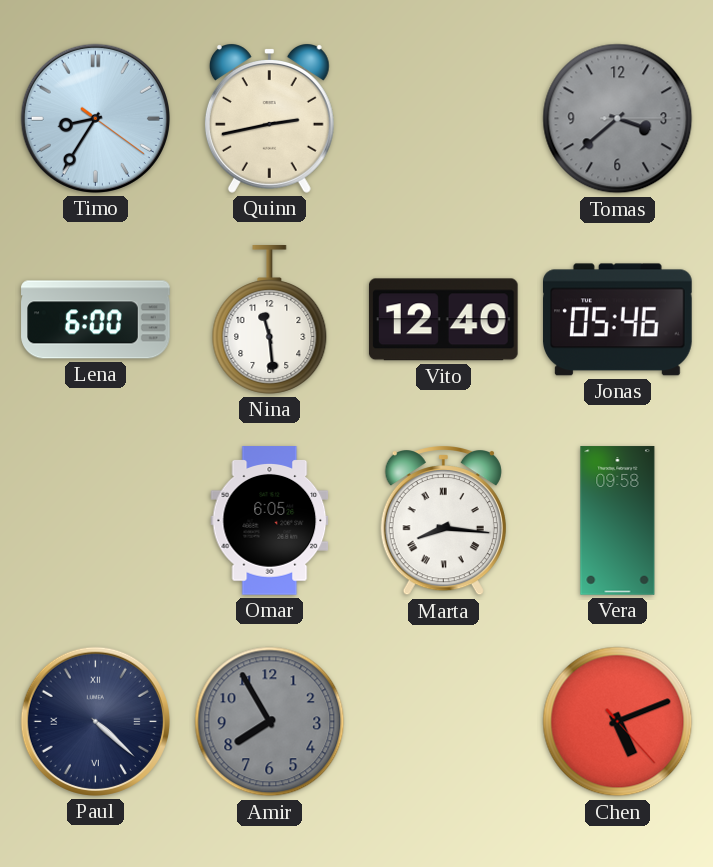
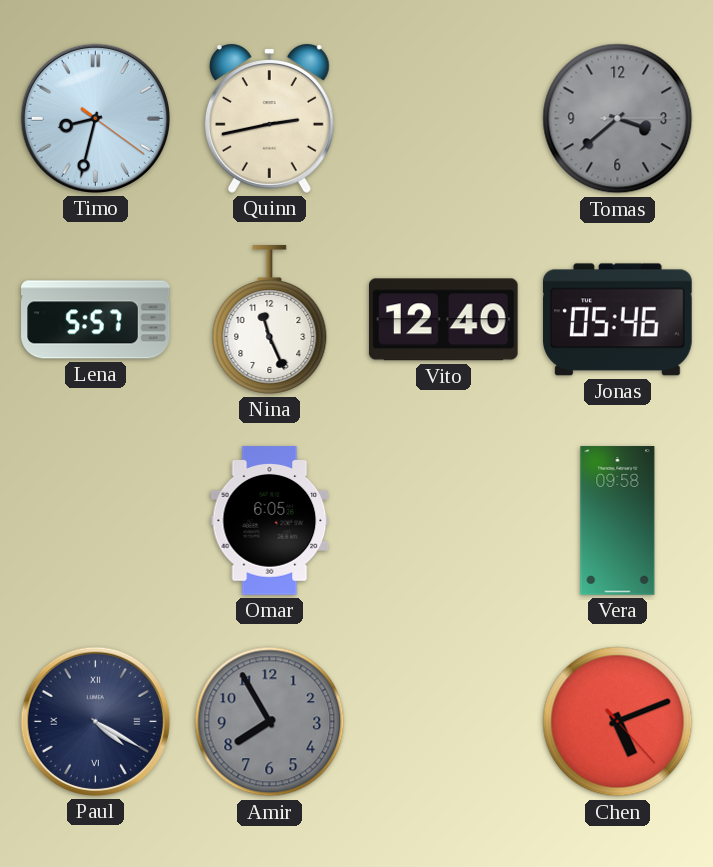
Timo: 8:35 -> 8:32 (95, 118)
Lena: 6:00 -> 5:57 (96, 320)
Nina: 11:29 -> 11:26 (270, 320)
Marta: 8:16 -> none (443, 521)
Paul: 4:22 -> 4:20 (95, 721)
